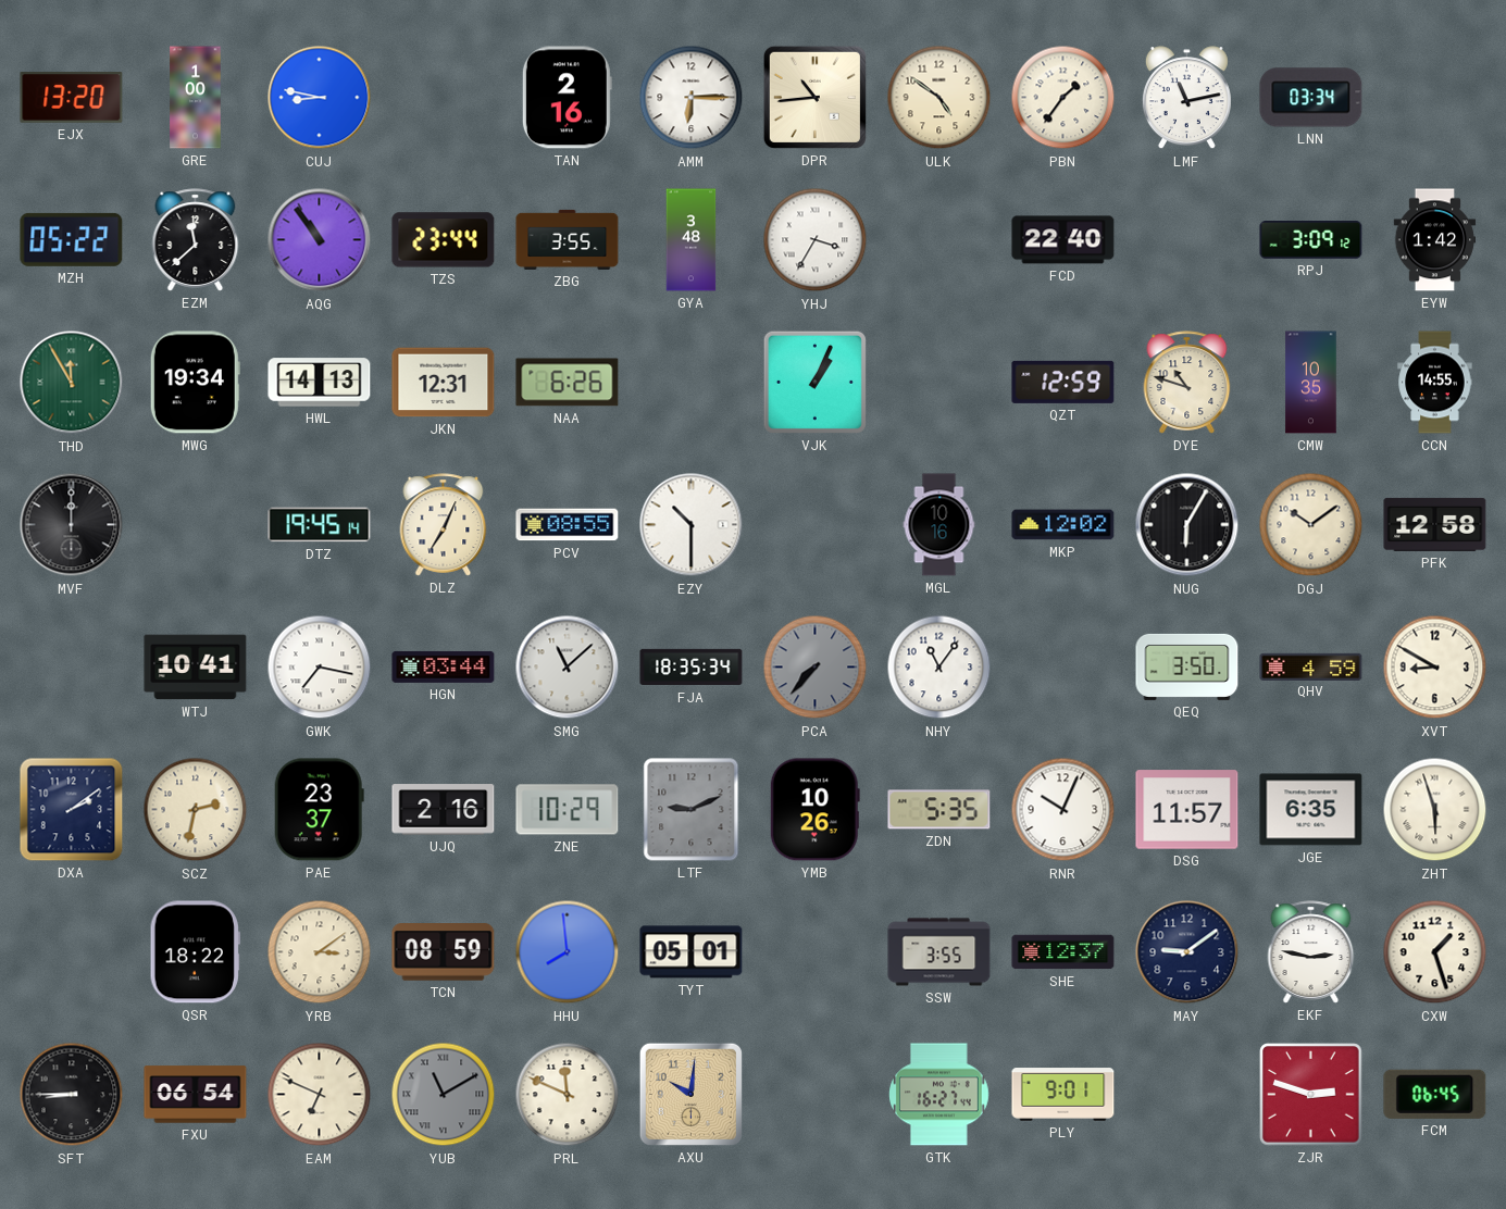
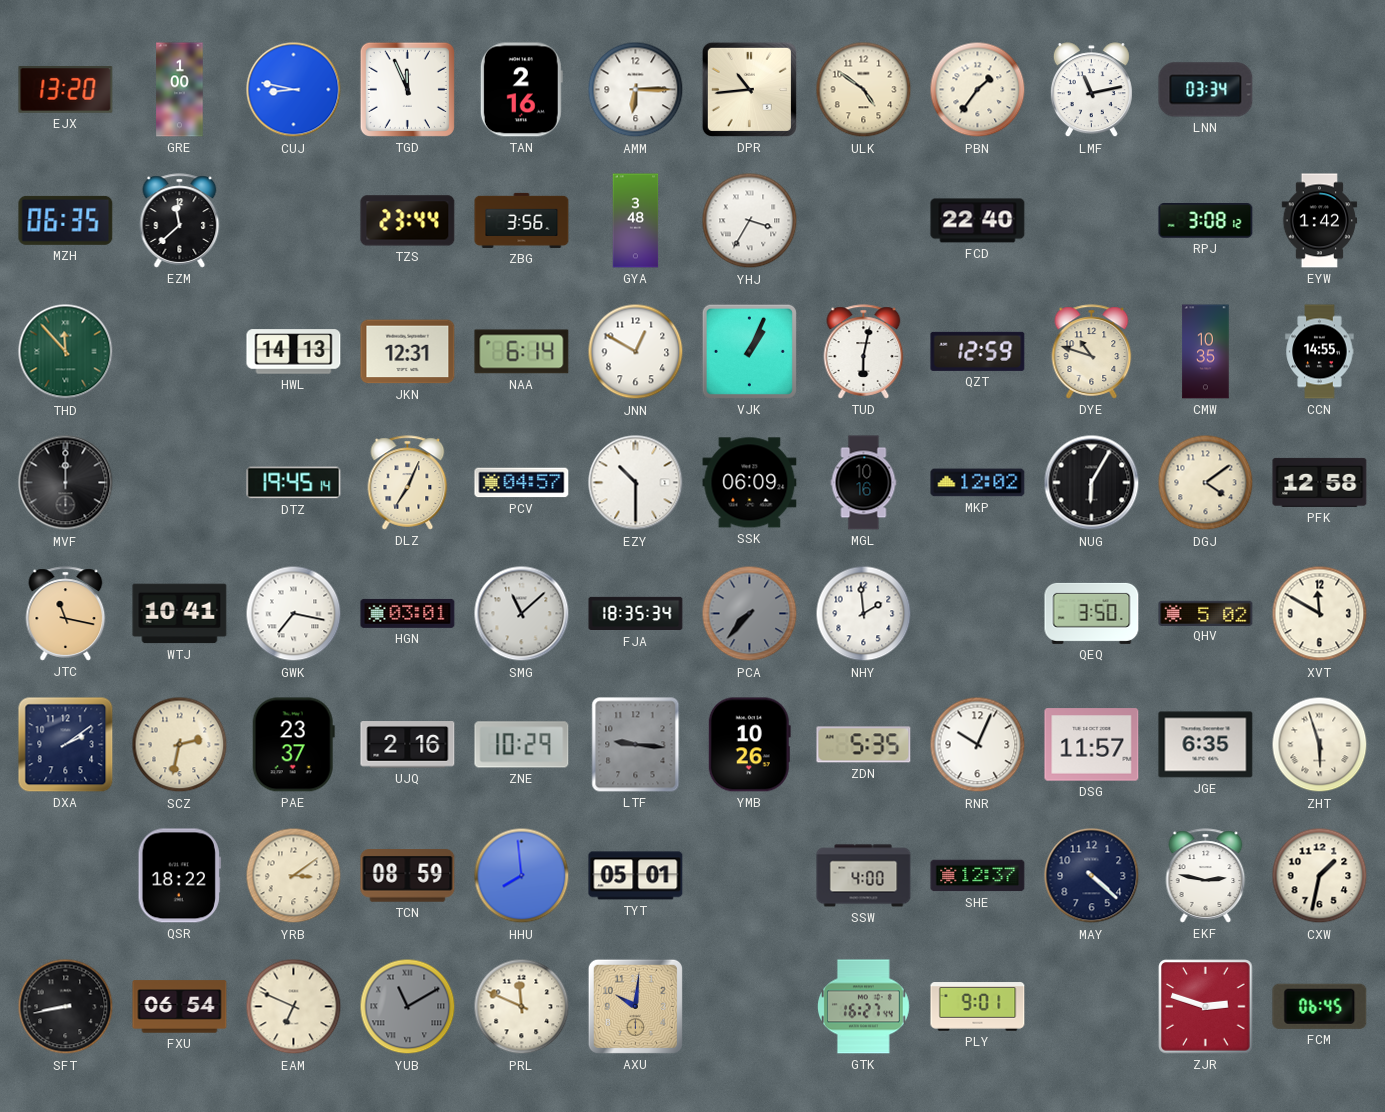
TGD: none -> 11:56 (407, 89)
MZH: 05:22 -> 06:35 (66, 220)
AQG: 10:54 -> none (320, 240)
ZBG: 3:55 -> 3:56 (522, 220)
RPJ: 3:09 -> 3:08 (1206, 221)
THD: 11:55 -> 11:53 (66, 352)
MWG: 19:34 -> none (195, 383)
NAA: 6:26 -> 6:14 (522, 352)
JNN: none -> 12:50 (636, 352)
TUD: none -> 6:02 (864, 352)
PCV: 08:55 -> 04:57 (522, 483)
SSK: none -> 06:09 (750, 483)
DGJ: 10:09 -> 4:09 (1206, 483)
JTC: none -> 11:17 (66, 614)
HGN: 03:44 -> 03:01 (408, 613)
NHY: 11:06 -> 1:59 (864, 614)
QHV: 4:59 -> 5:02 (1206, 613)
XVT: 8:50 -> 11:50 (1320, 614)
LTF: 9:11 -> 9:16 (636, 745)
SSW: 3:55 -> 4:00 (864, 876)
MAY: 9:09 -> 4:22 (1092, 876)
CXW: 1:27 -> 1:32 (1320, 876)
SFT: 8:45 -> 8:43 (66, 1007)
